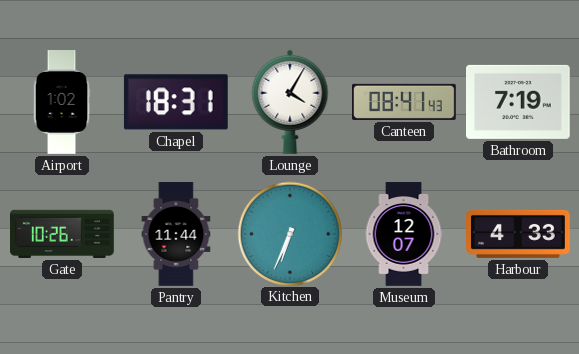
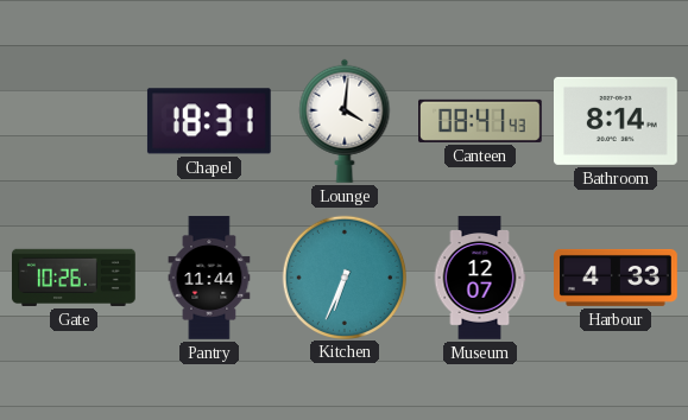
Airport: 1:02 -> none (62, 102)
Lounge: 4:05 -> 4:01 (345, 121)
Bathroom: 7:19 -> 8:14 (617, 121)
